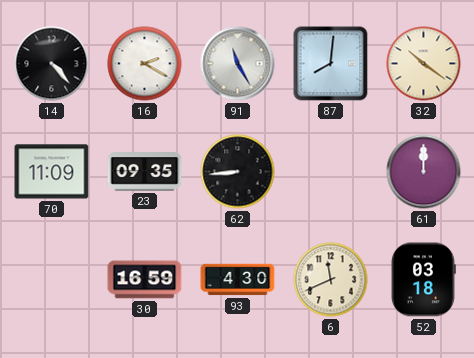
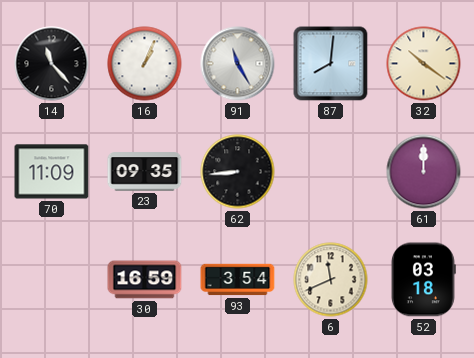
14: 4:23 -> 11:23 (52, 64)
16: 2:20 -> 1:04 (145, 64)
93: 4:30 -> 3:54 (238, 280)
